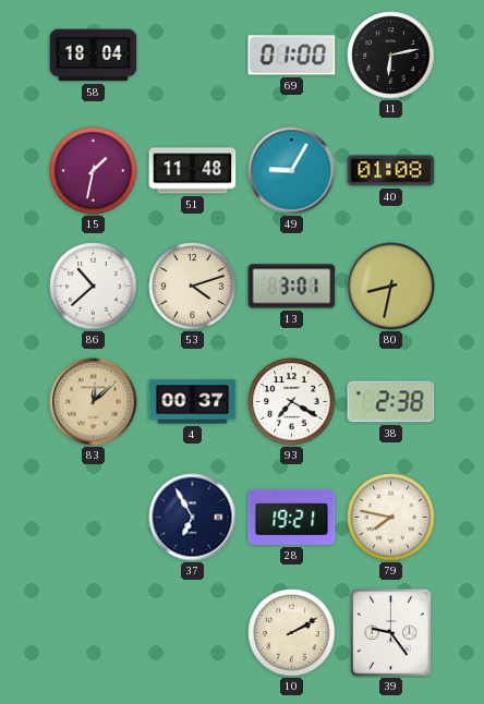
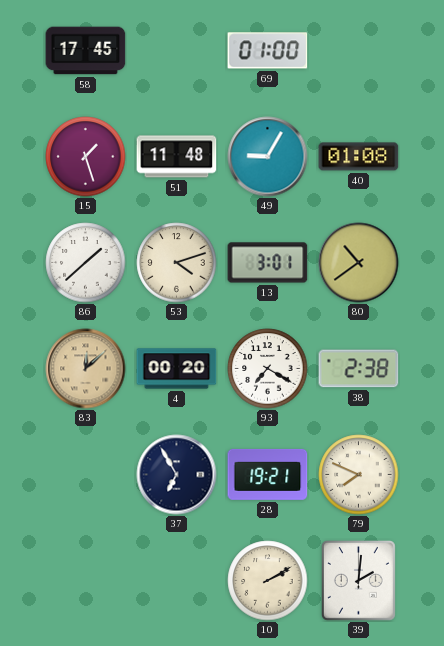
58: 18:04 -> 17:45 (86, 51)
11: 6:13 -> none (391, 56)
15: 1:32 -> 1:27 (86, 157)
86: 10:38 -> 1:38 (86, 263)
80: 8:32 -> 10:39 (359, 263)
4: 00:37 -> 00:20 (177, 369)
79: 7:47 -> 7:49 (359, 475)
39: 9:24 -> 2:01 (358, 580)
